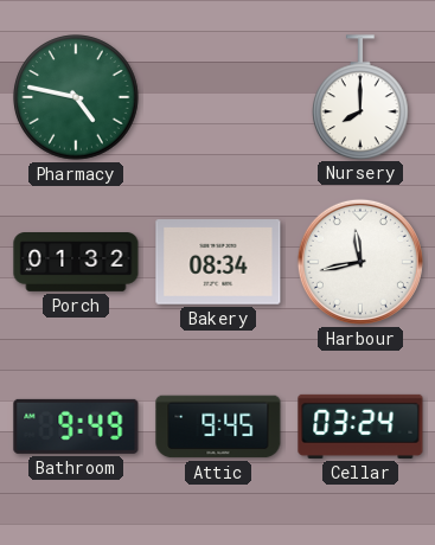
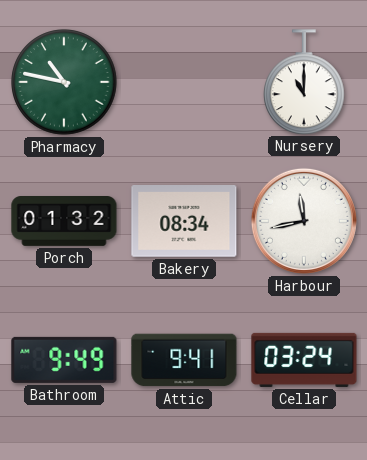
Pharmacy: 4:47 -> 10:47 (64, 82)
Nursery: 8:00 -> 11:00 (305, 82)
Attic: 9:45 -> 9:41 (184, 360)
